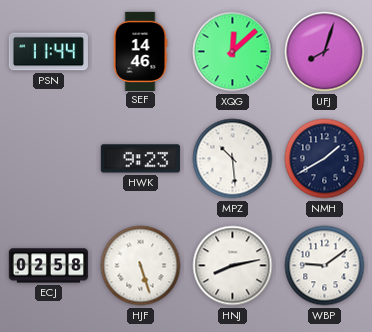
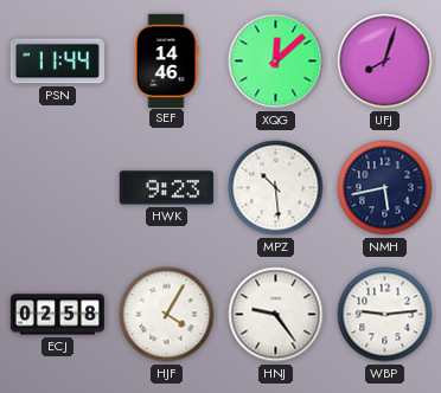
NMH: 1:40 -> 5:43 (385, 188)
HJF: 5:27 -> 4:05 (167, 315)
HNJ: 8:13 -> 9:24 (276, 315)
WBP: 9:09 -> 9:14 (385, 315)
